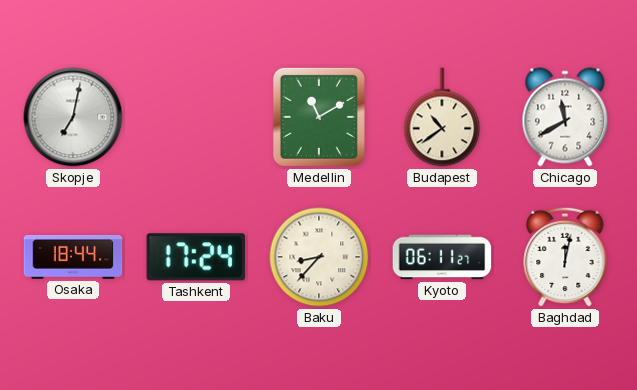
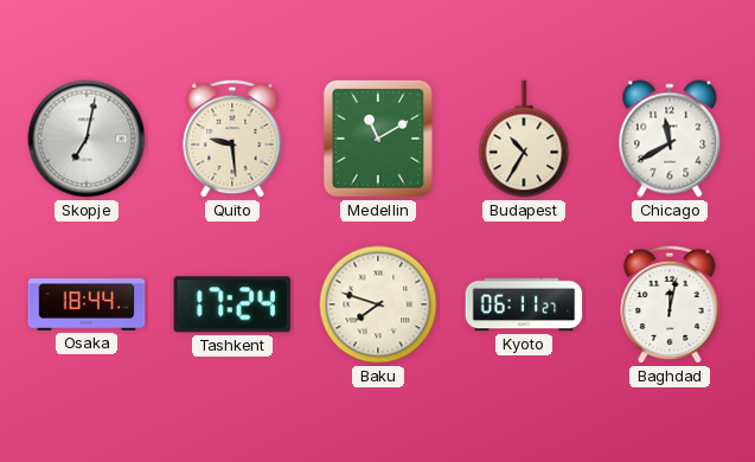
Quito: none -> 9:29 (232, 139)
Budapest: 10:39 -> 10:35 (524, 139)
Baku: 8:37 -> 7:48 (378, 304)
